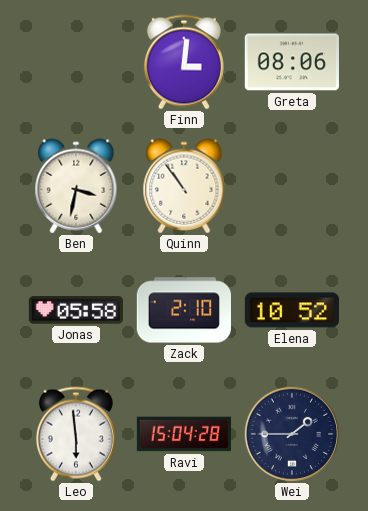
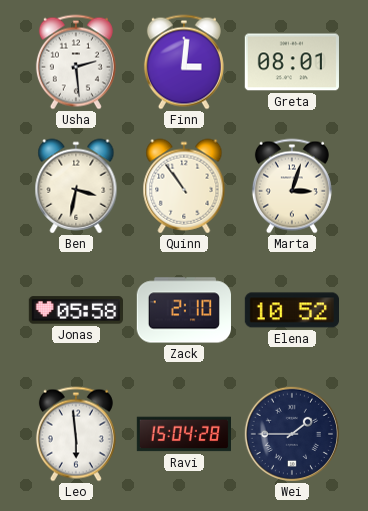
Usha: none -> 2:29 (76, 62)
Greta: 08:06 -> 08:01 (292, 62)
Marta: none -> 3:03 (292, 186)
